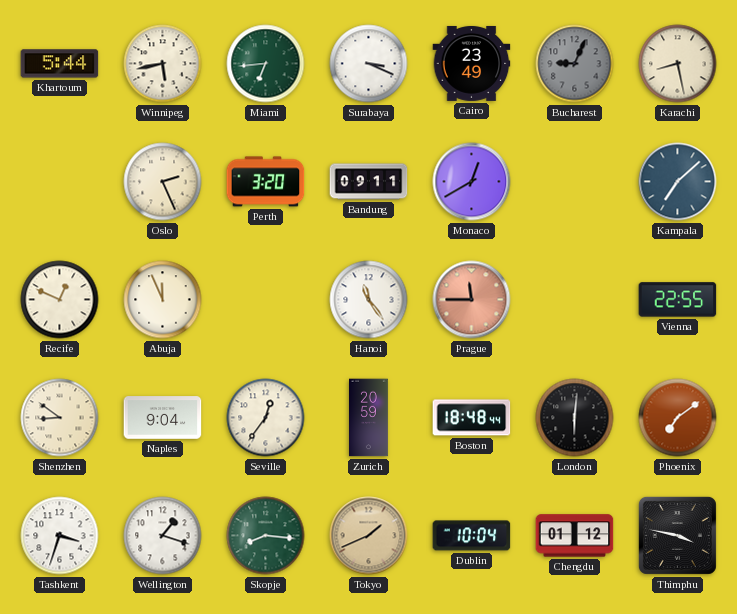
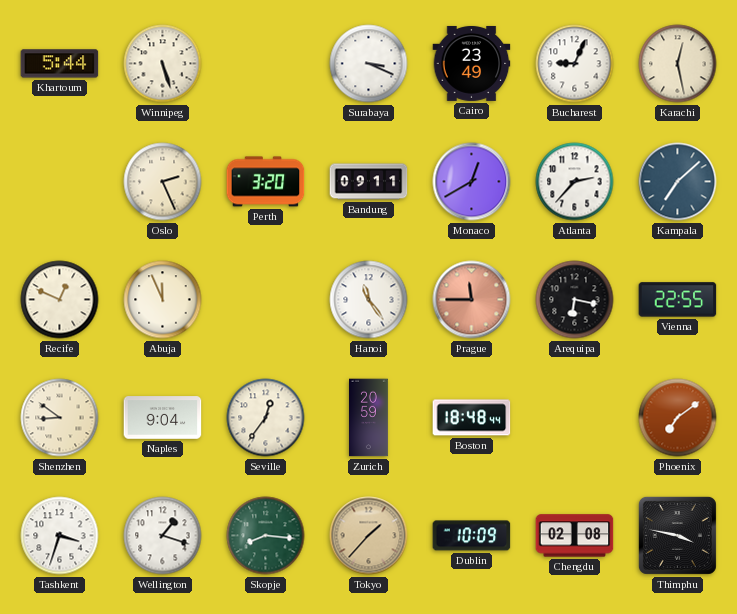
Winnipeg: 5:43 -> 5:27 (163, 64)
Miami: 6:44 -> none (266, 64)
Bucharest dial: grey -> white (575, 64)
Karachi: 8:28 -> 12:28 (678, 64)
Atlanta: none -> 2:37 (575, 182)
Arequipa: none -> 6:17 (575, 300)
London: 6:01 -> none (575, 418)
Tokyo: 1:41 -> 1:37 (369, 536)
Dublin: 10:04 -> 10:09 (472, 536)
Chengdu: 01:12 -> 02:08 (575, 536)
